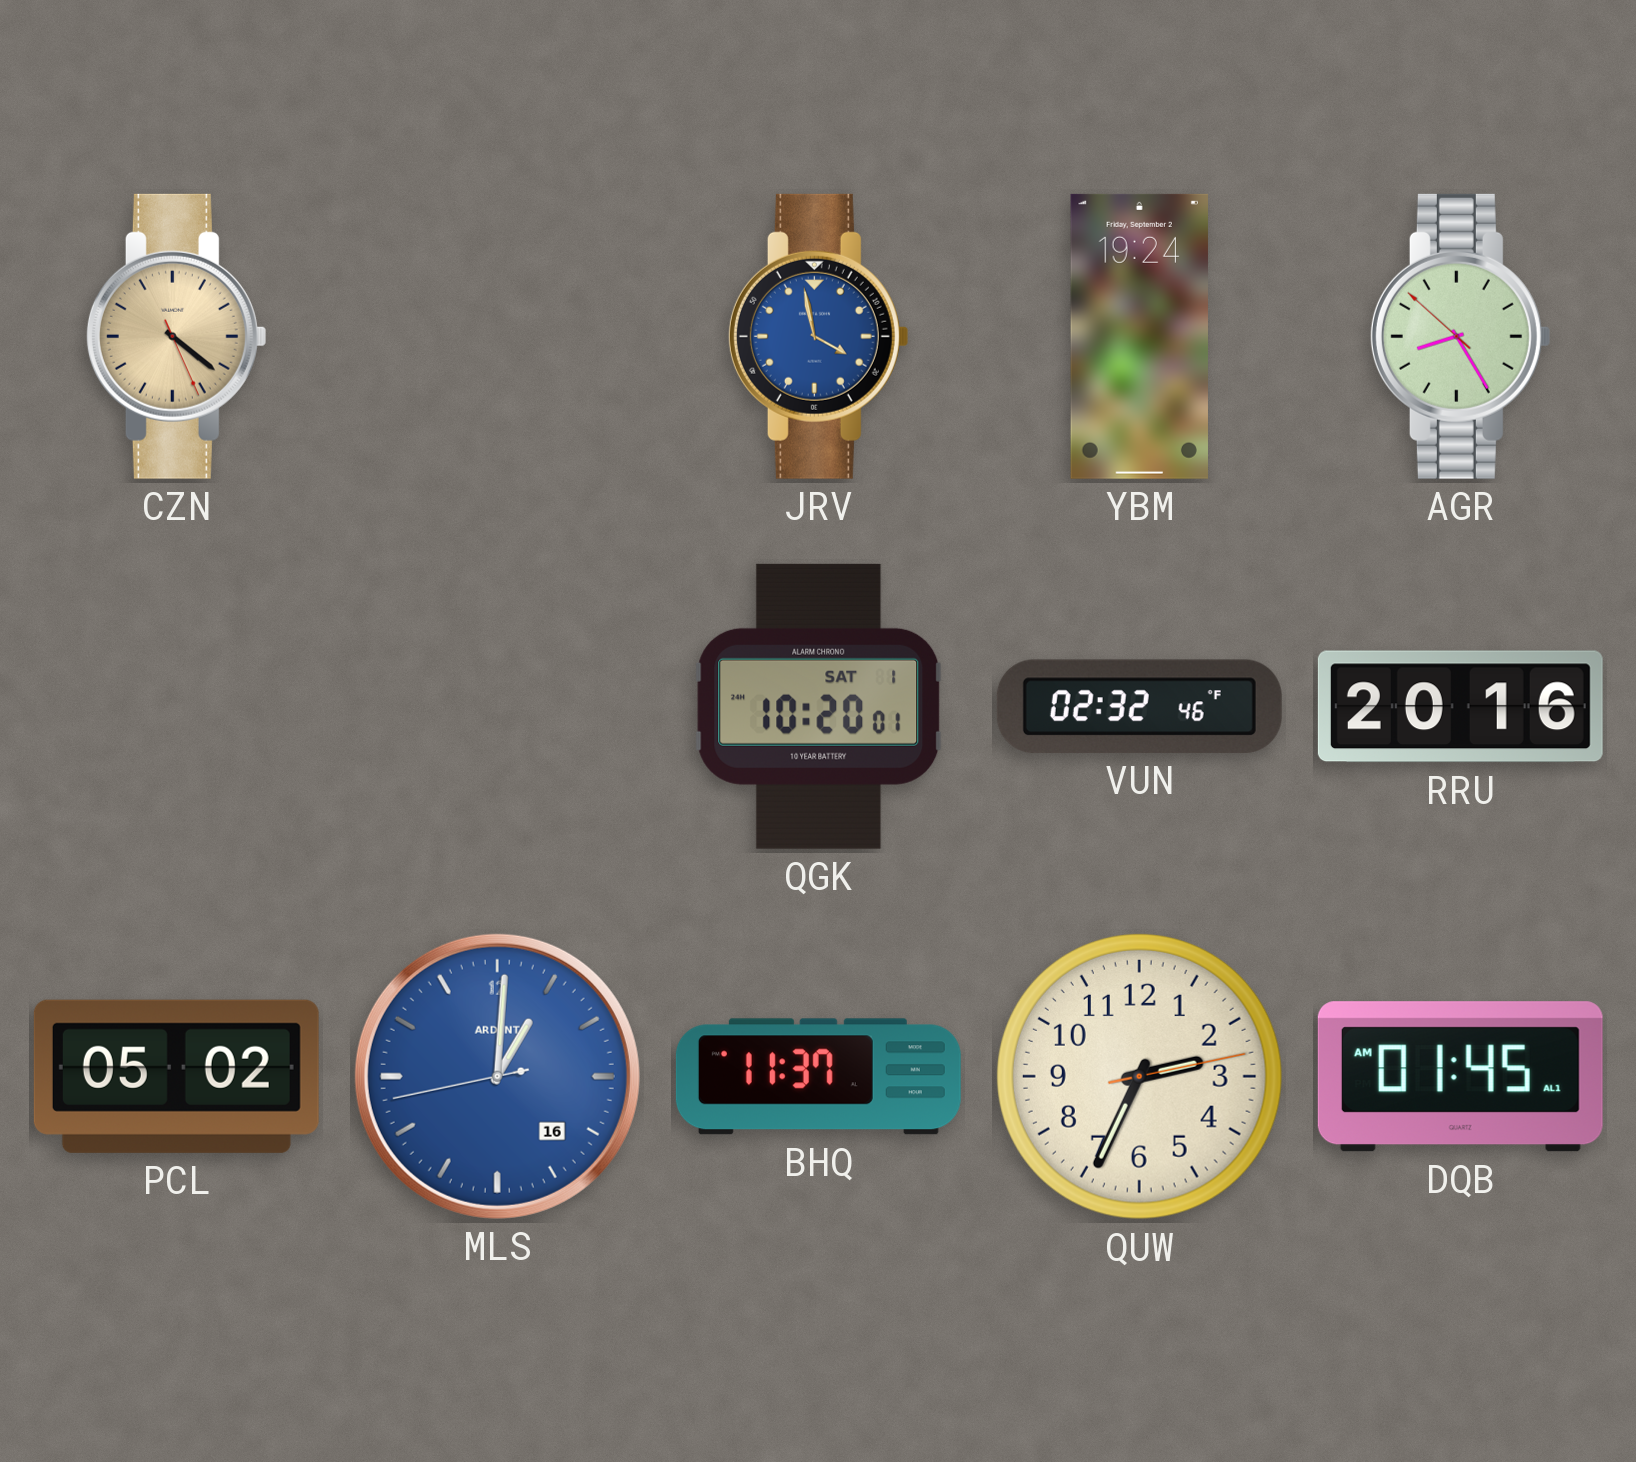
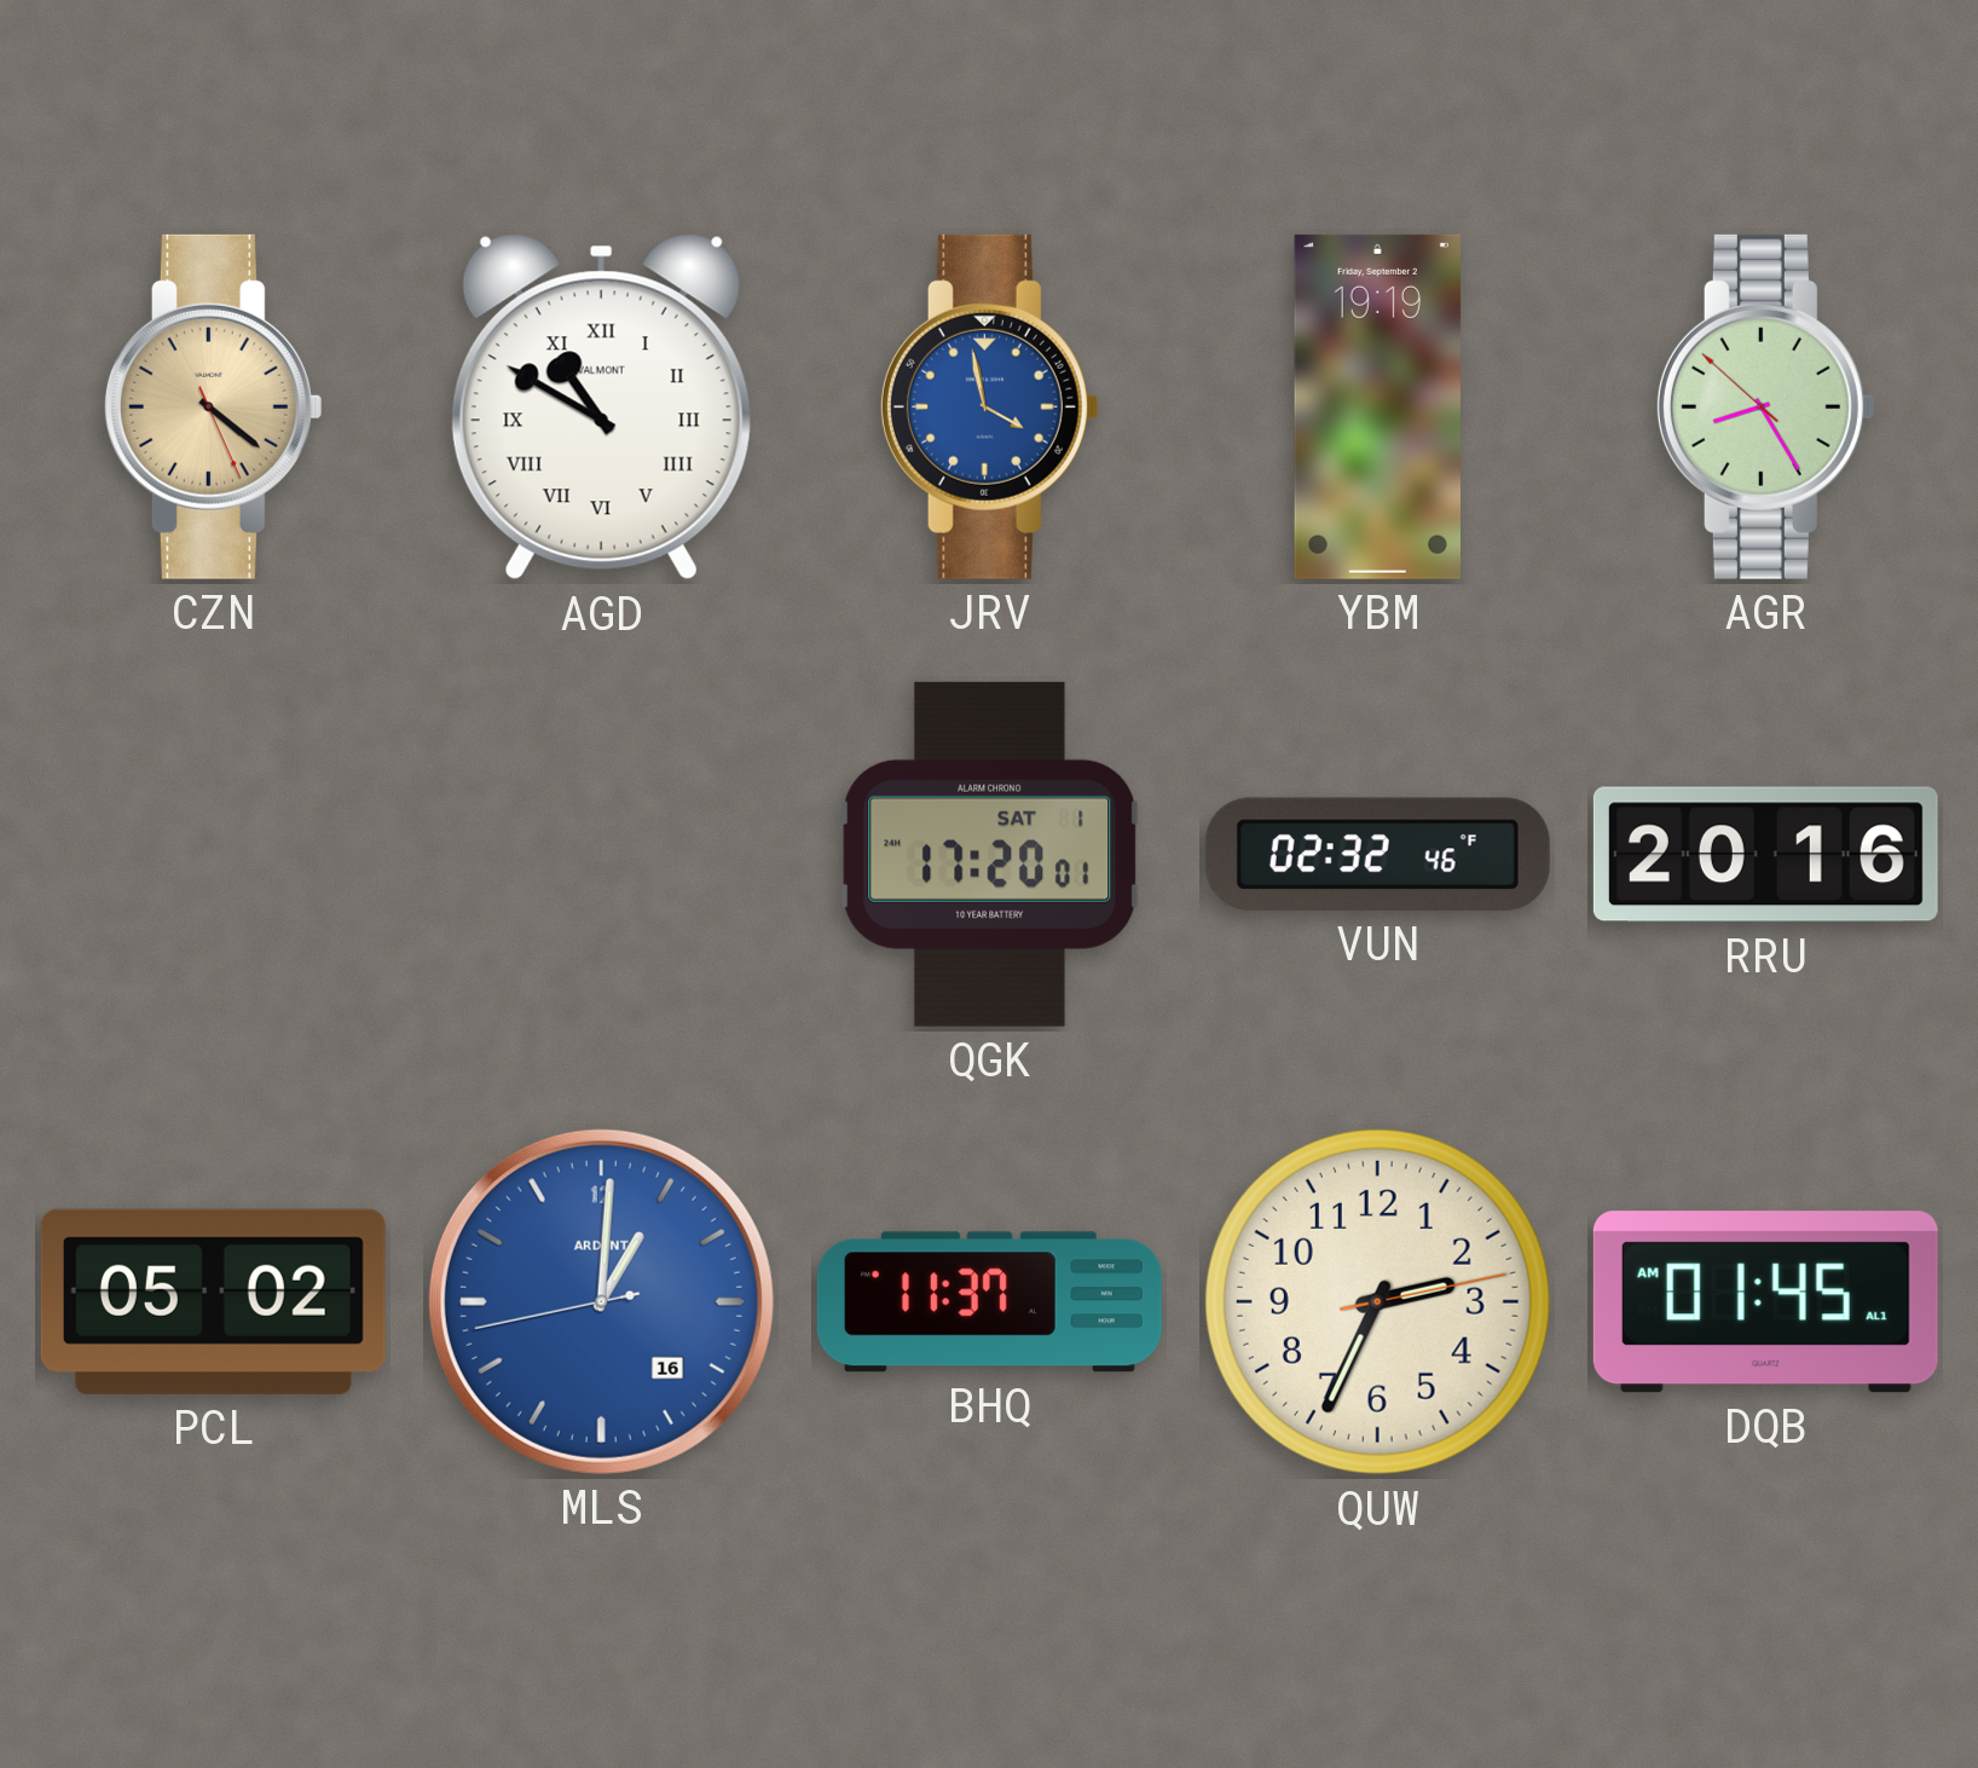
AGD: none -> 10:50 (601, 408)
YBM: 19:24 -> 19:19 (1377, 406)
QGK: 10:20 -> 17:20 (990, 854)
